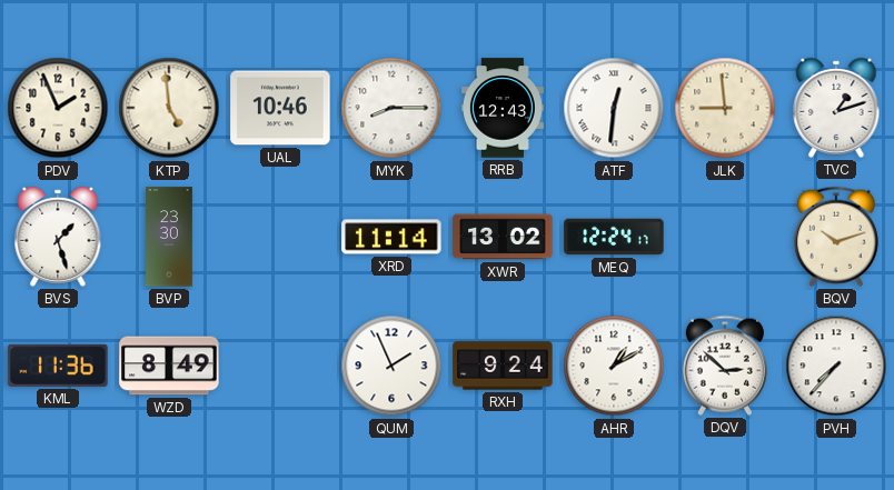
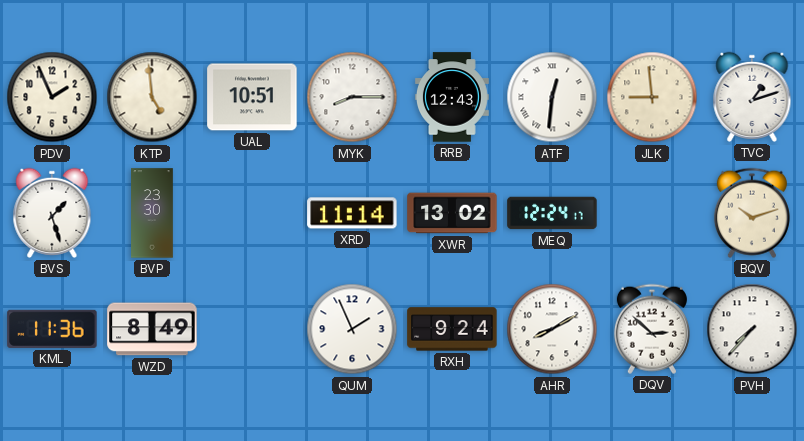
UAL: 10:46 -> 10:51 (252, 97)
AHR: 1:10 -> 8:10 (552, 329)
